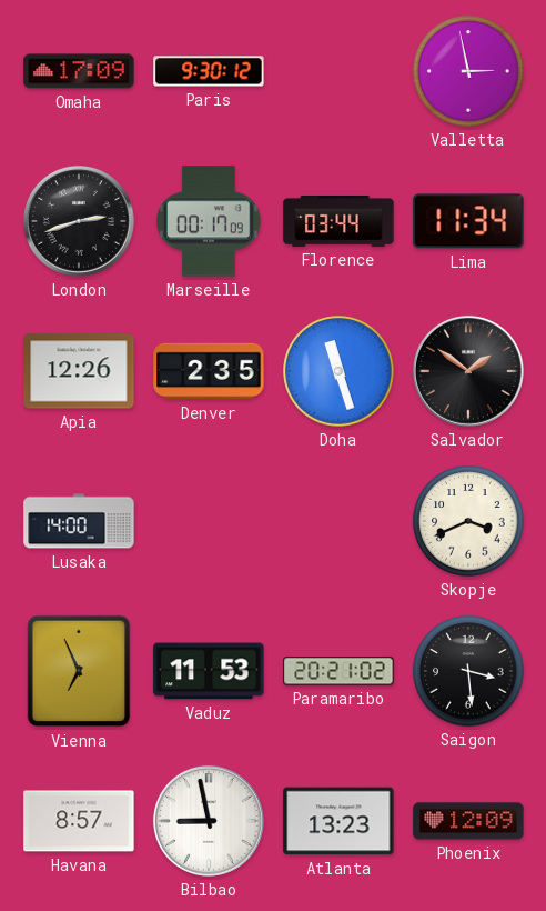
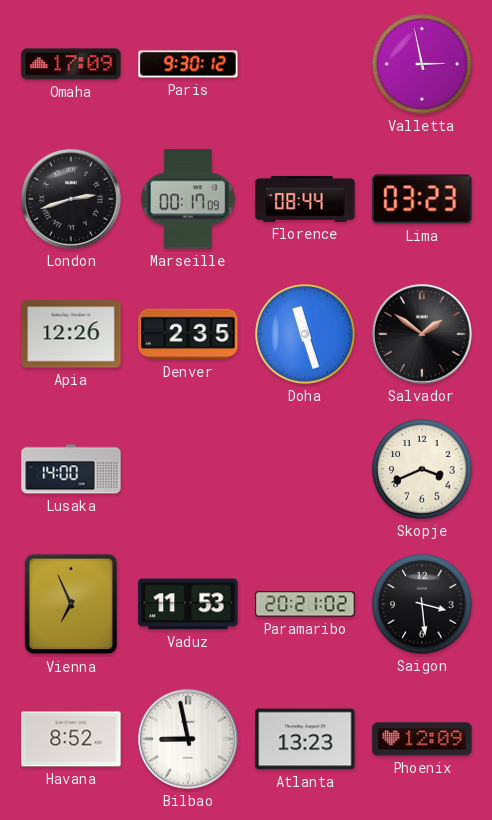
Florence: 03:44 -> 08:44 (305, 199)
Lima: 11:34 -> 03:23 (422, 199)
Havana: 8:57 -> 8:52 (71, 739)
